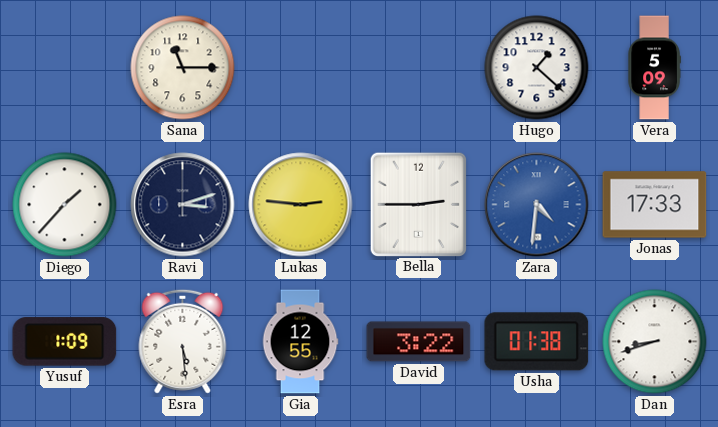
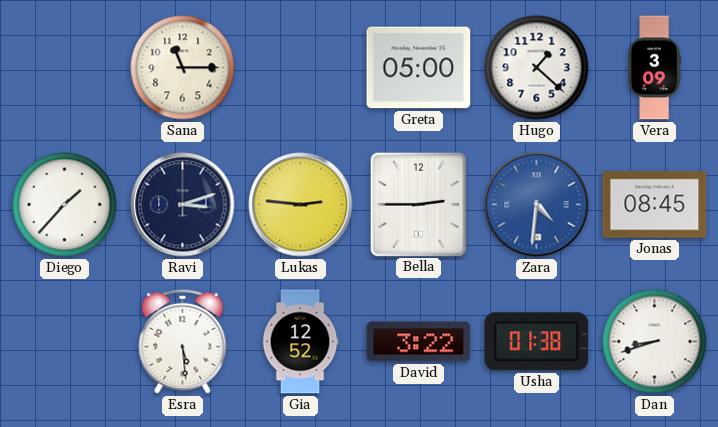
Greta: none -> 05:00 (419, 68)
Vera: 5:09 -> 3:09 (654, 68)
Jonas: 17:33 -> 08:45 (655, 205)
Yusuf: 1:09 -> none (65, 342)
Gia: 12:55 -> 12:52 (300, 342)
